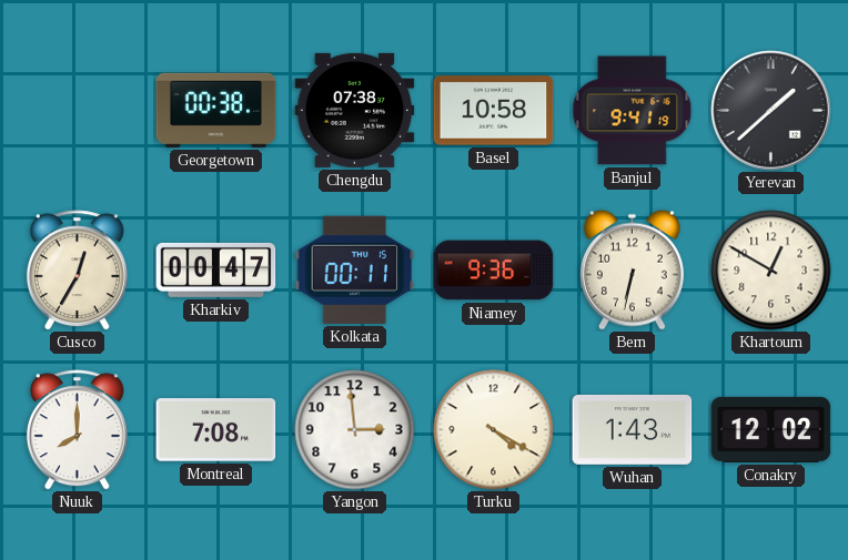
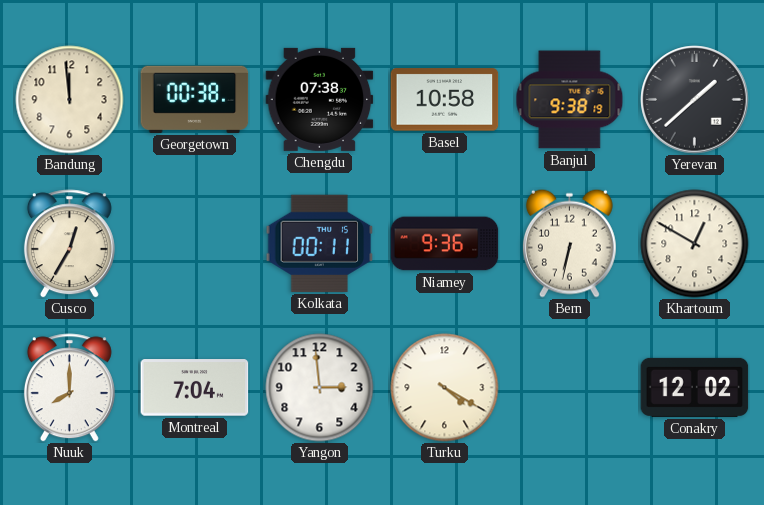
Bandung: none -> 11:59 (70, 100)
Banjul: 9:41 -> 9:38 (570, 100)
Kharkiv: 00:47 -> none (216, 269)
Montreal: 7:08 -> 7:04 (195, 388)
Wuhan: 1:43 -> none (633, 429)
